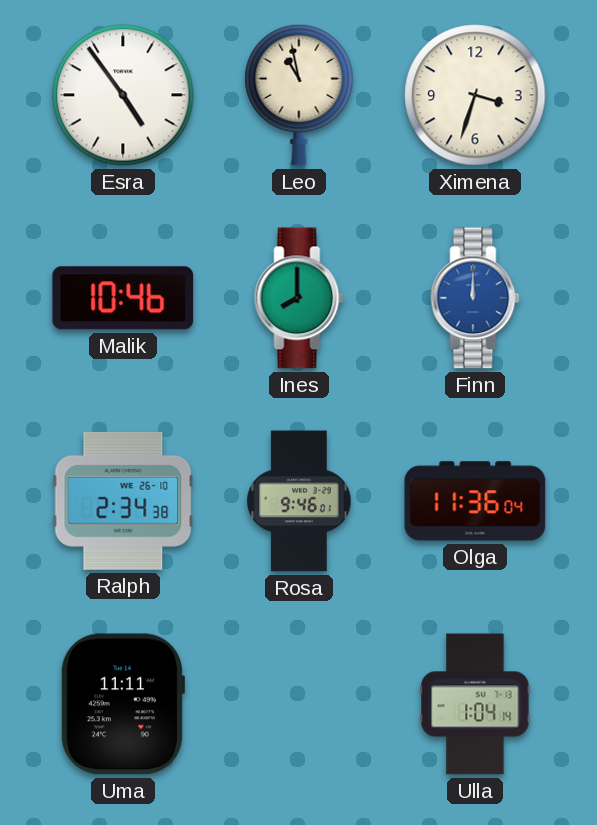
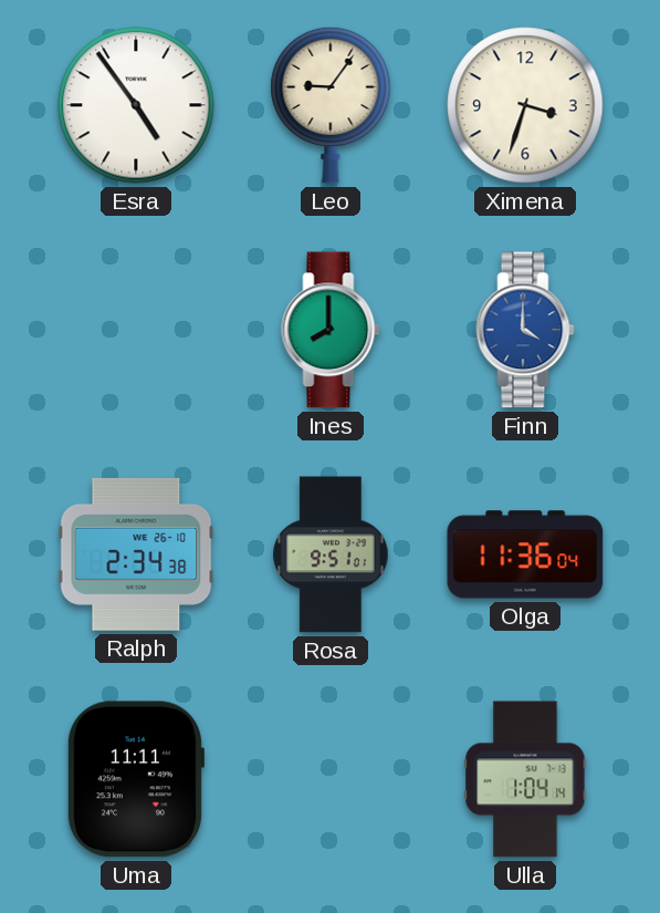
Leo: 10:58 -> 9:06 (331, 105)
Malik: 10:46 -> none (123, 298)
Finn: 12:00 -> 4:00 (525, 330)
Rosa: 9:46 -> 9:51 (331, 554)
